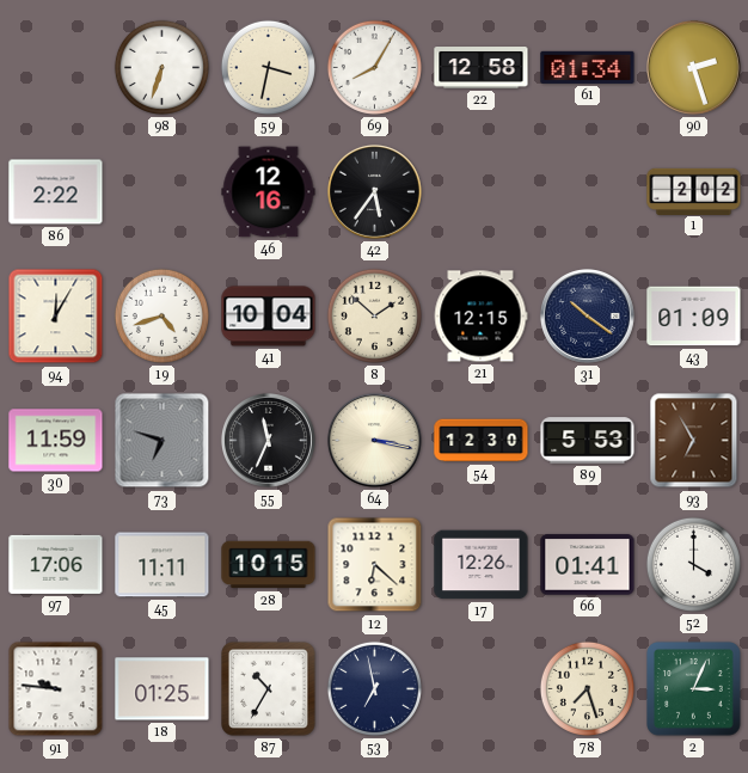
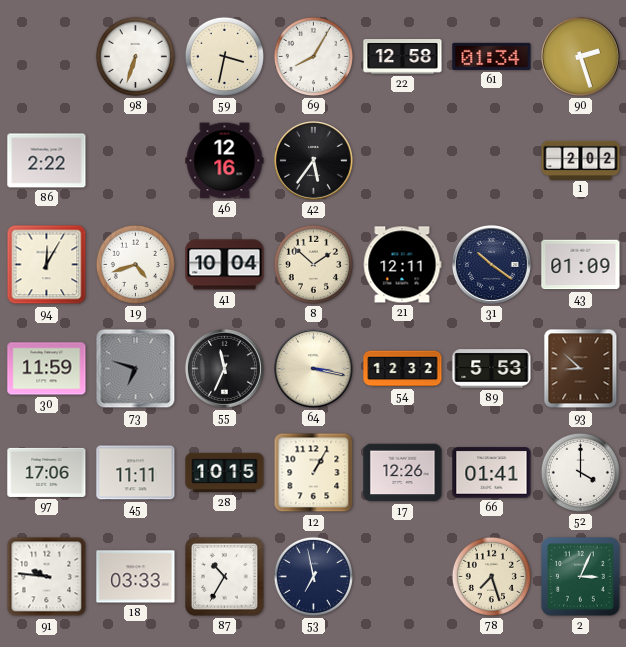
21: 12:15 -> 12:11 (402, 265)
54: 12:30 -> 12:32 (403, 369)
93: 6:55 -> 8:52 (581, 369)
12: 6:22 -> 1:05 (314, 473)
18: 01:25 -> 03:33 (136, 577)
